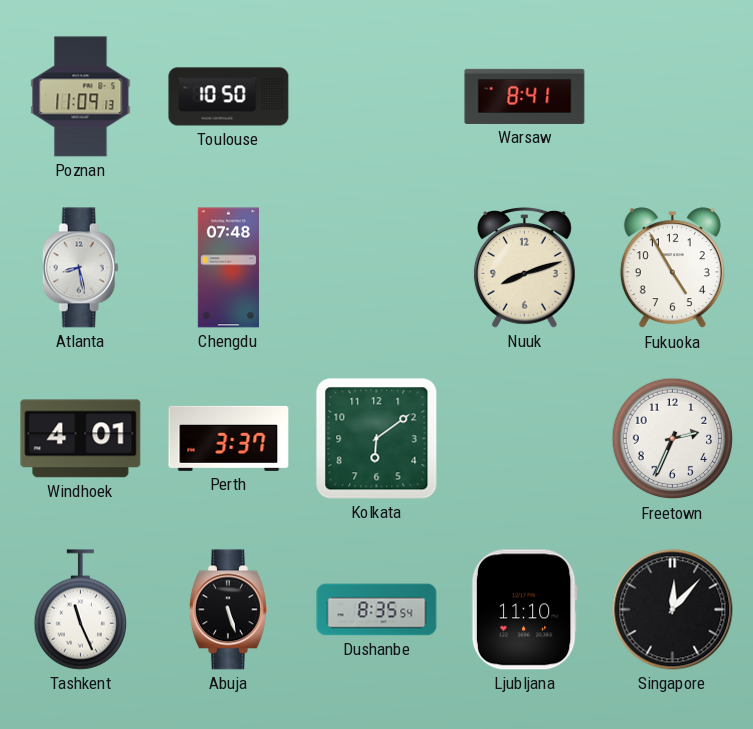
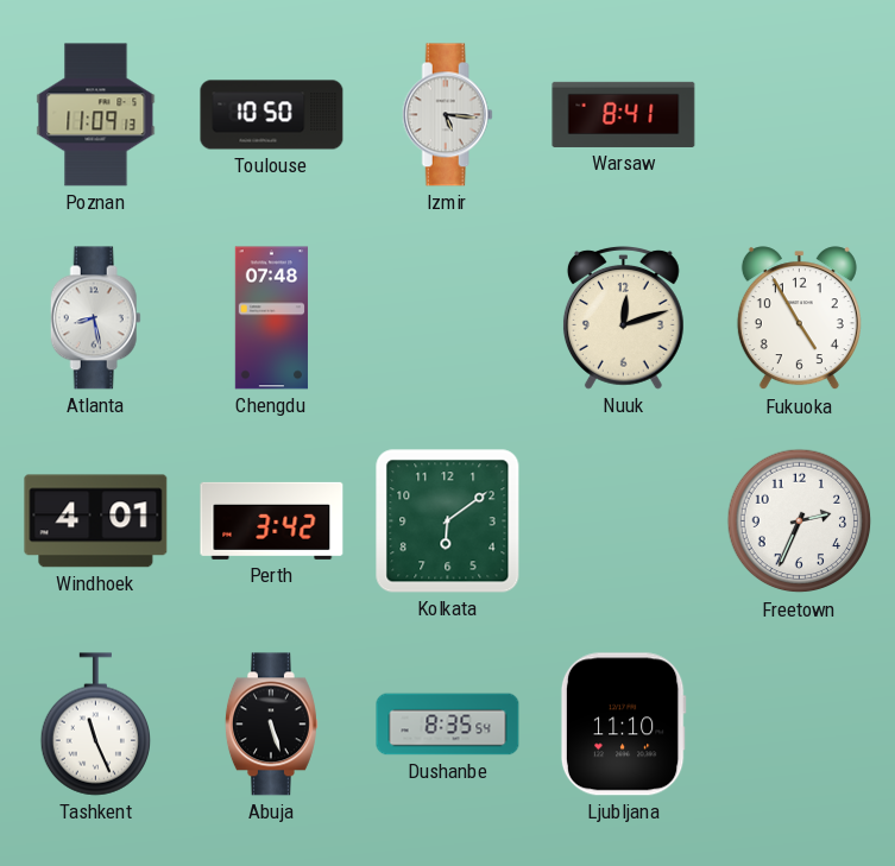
Izmir: none -> 5:16 (447, 115)
Nuuk: 8:12 -> 12:12 (623, 318)
Perth: 3:37 -> 3:42 (272, 520)
Singapore: 12:07 -> none (673, 610)
